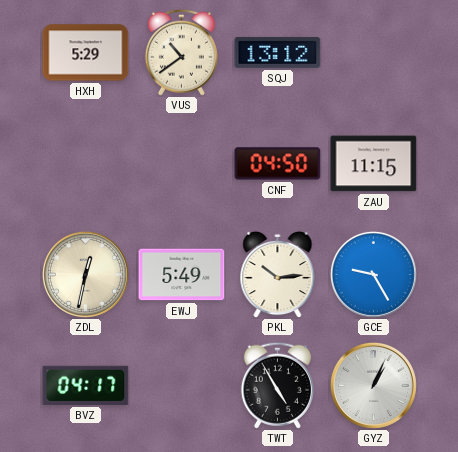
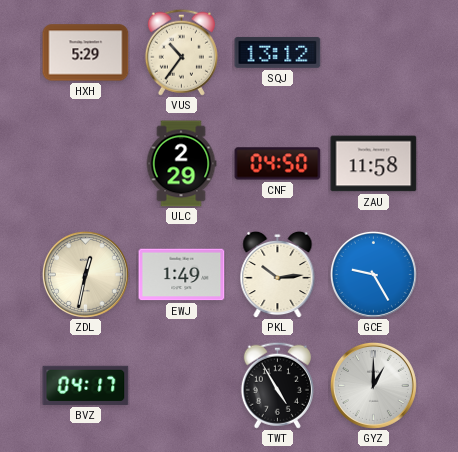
VUS: 10:39 -> 10:36 (181, 52)
ULC: none -> 2:29 (181, 164)
ZAU: 11:15 -> 11:58 (374, 164)
EWJ: 5:49 -> 1:49 (182, 275)
GYZ: 1:04 -> 1:00 (373, 385)
